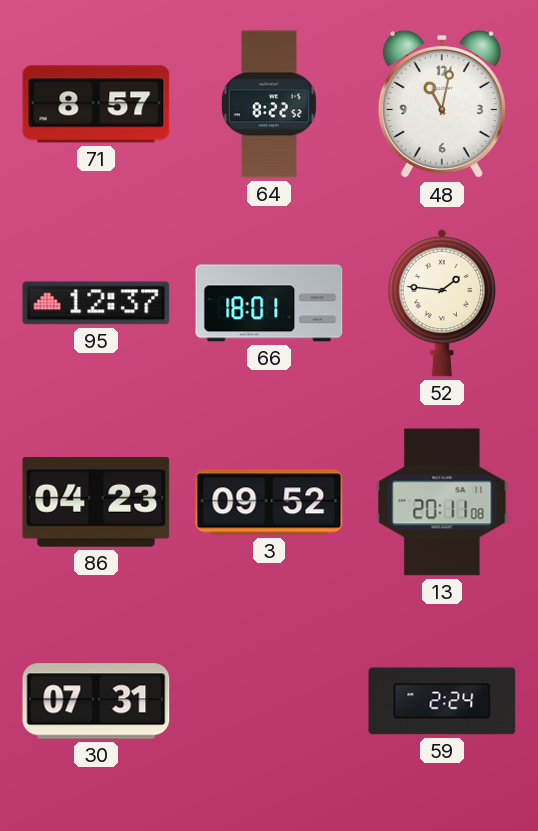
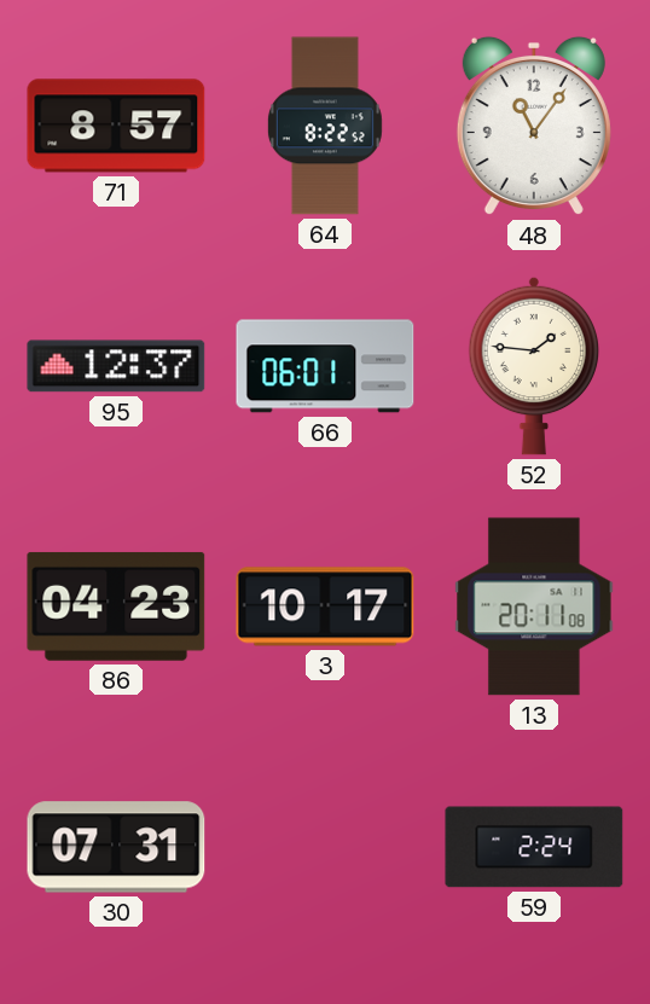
48: 11:02 -> 11:06 (534, 126)
66: 18:01 -> 06:01 (325, 366)
3: 09:52 -> 10:17 (325, 607)
